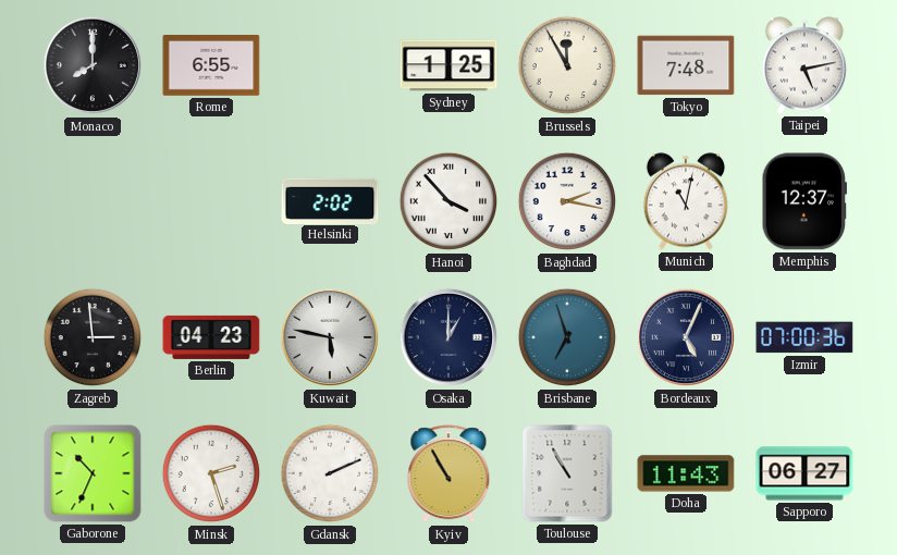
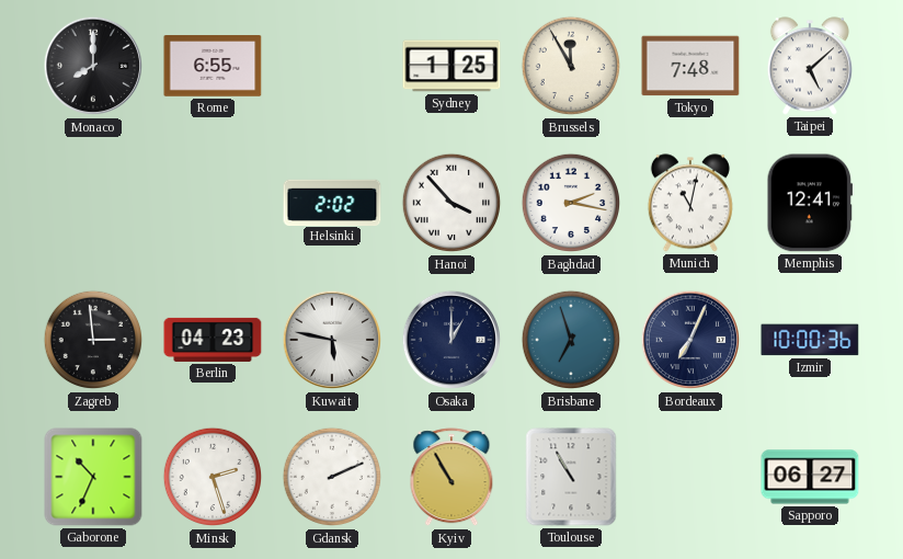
Taipei: 5:13 -> 5:08 (810, 66)
Memphis: 12:37 -> 12:41 (809, 203)
Bordeaux: 5:04 -> 7:04 (690, 340)
Izmir: 07:00 -> 10:00 (810, 340)
Doha: 11:43 -> none (686, 473)
